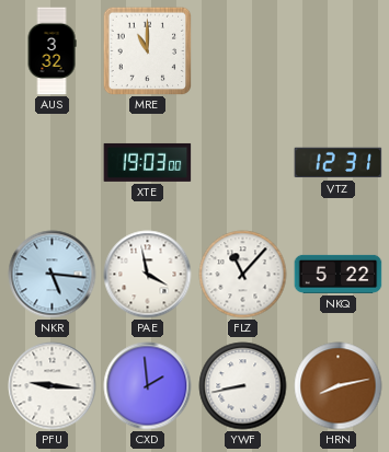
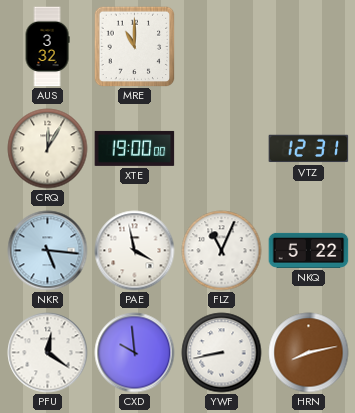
CRQ: none -> 12:05 (48, 149)
XTE: 19:03 -> 19:00 (135, 148)
FLZ: 11:07 -> 11:04 (222, 251)
PFU: 9:16 -> 12:21 (48, 353)
CXD: 1:59 -> 9:59 (135, 353)
